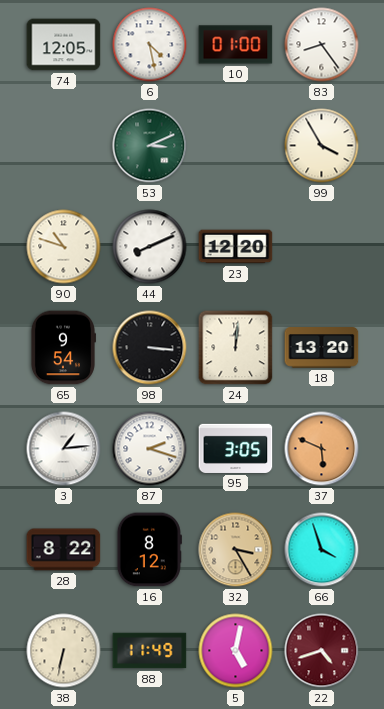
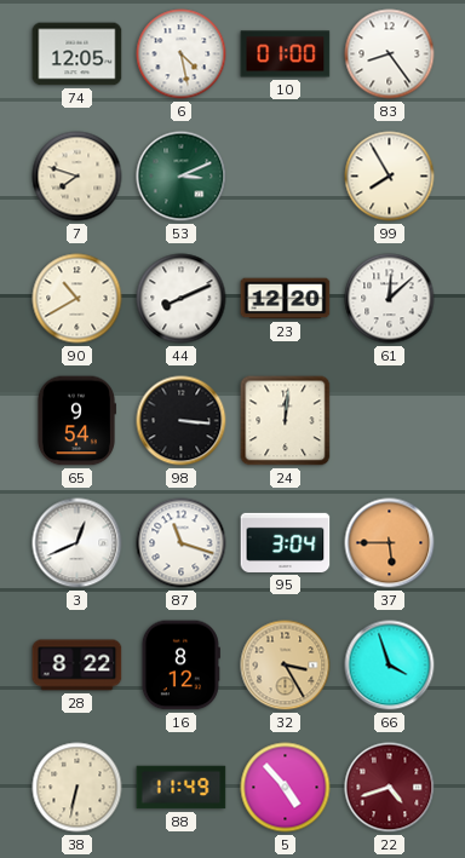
7: none -> 7:48 (77, 177)
99: 3:55 -> 7:55 (390, 177)
90: 10:48 -> 10:40 (77, 299)
61: none -> 12:08 (390, 299)
18: 13:20 -> none (322, 348)
3: 1:14 -> 12:41 (77, 543)
87: 2:18 -> 11:18 (182, 543)
95: 3:05 -> 3:04 (286, 542)
37: 5:49 -> 5:45 (390, 543)
5: 5:02 -> 4:53 (286, 788)
